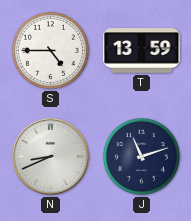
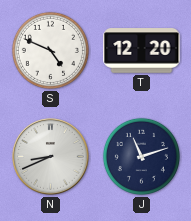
S: 4:45 -> 4:49 (50, 50)
T: 13:59 -> 12:20 (142, 51)
